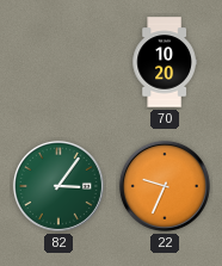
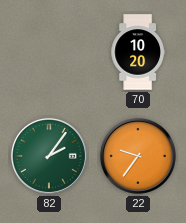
82: 3:06 -> 2:06 (49, 156)
22: 9:34 -> 9:36 (138, 156)
